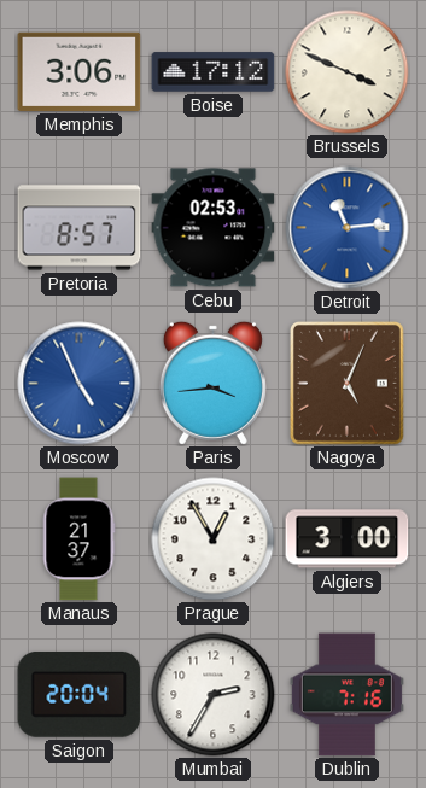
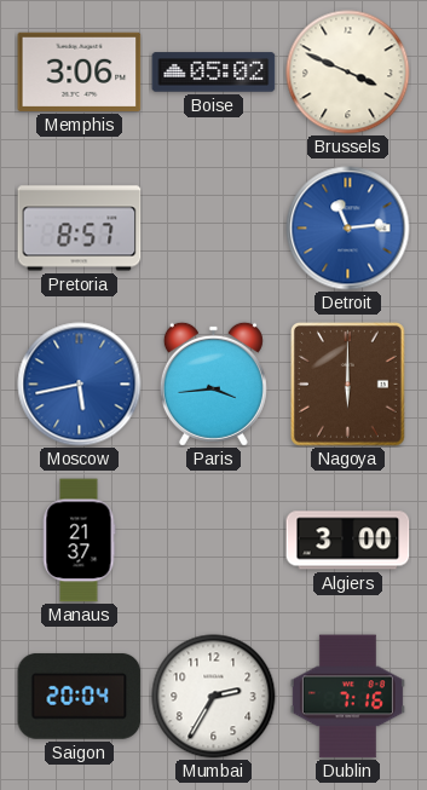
Boise: 17:12 -> 05:02 (214, 73)
Cebu: 02:53 -> none (214, 228)
Moscow: 4:56 -> 5:43 (80, 385)
Nagoya: 5:04 -> 6:00 (347, 385)
Prague: 12:55 -> none (214, 539)
